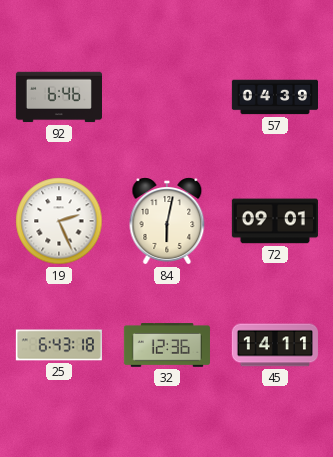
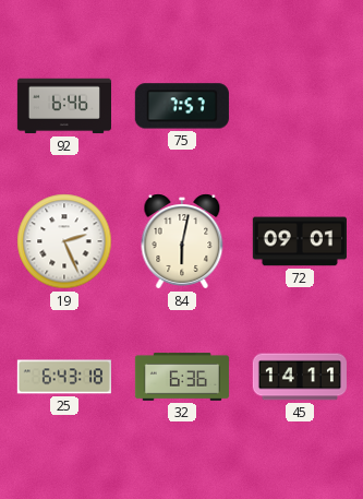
75: none -> 7:57 (182, 106)
57: 04:39 -> none (274, 97)
32: 12:36 -> 6:36 (182, 377)
